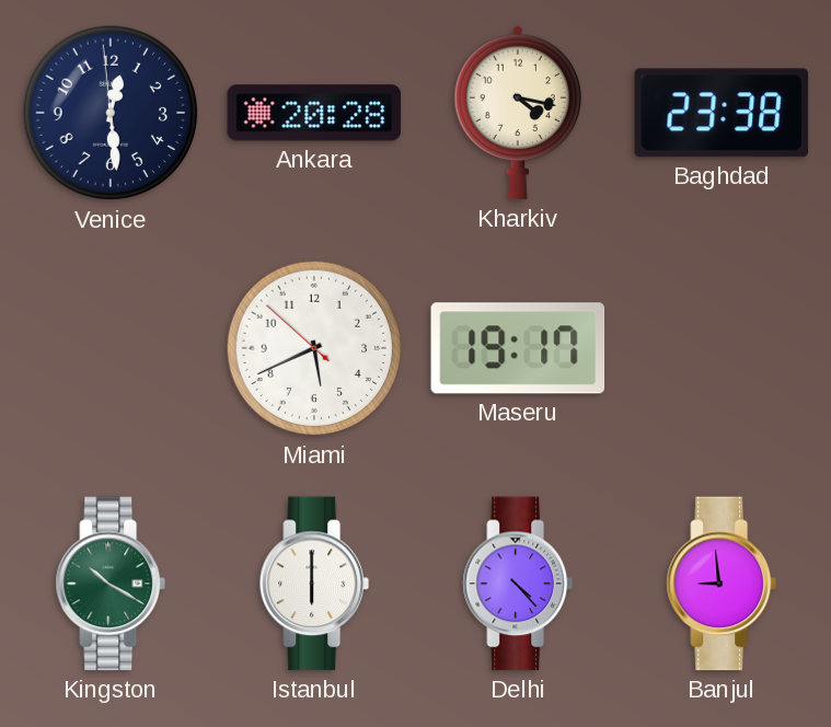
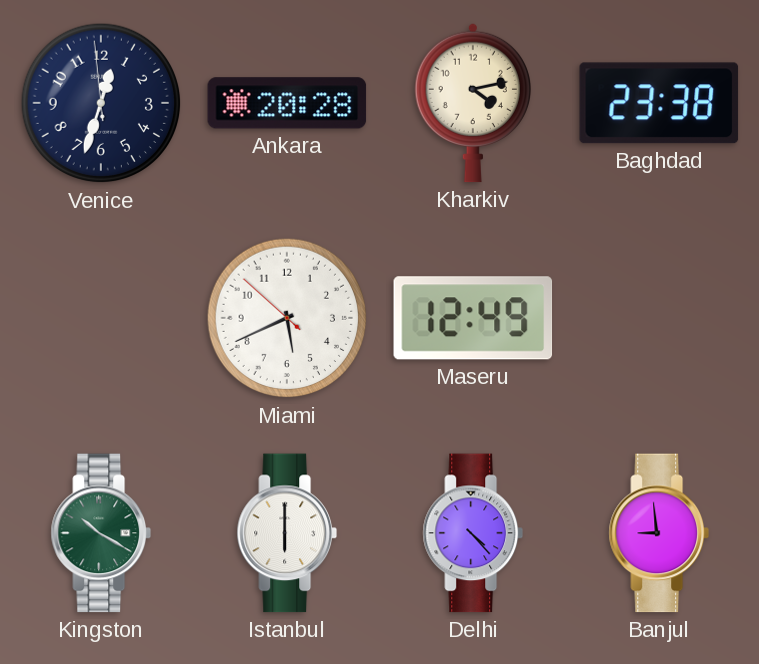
Venice: 12:28 -> 12:32 (101, 103)
Kharkiv: 4:17 -> 4:13 (472, 103)
Maseru: 19:17 -> 12:49 (473, 318)
